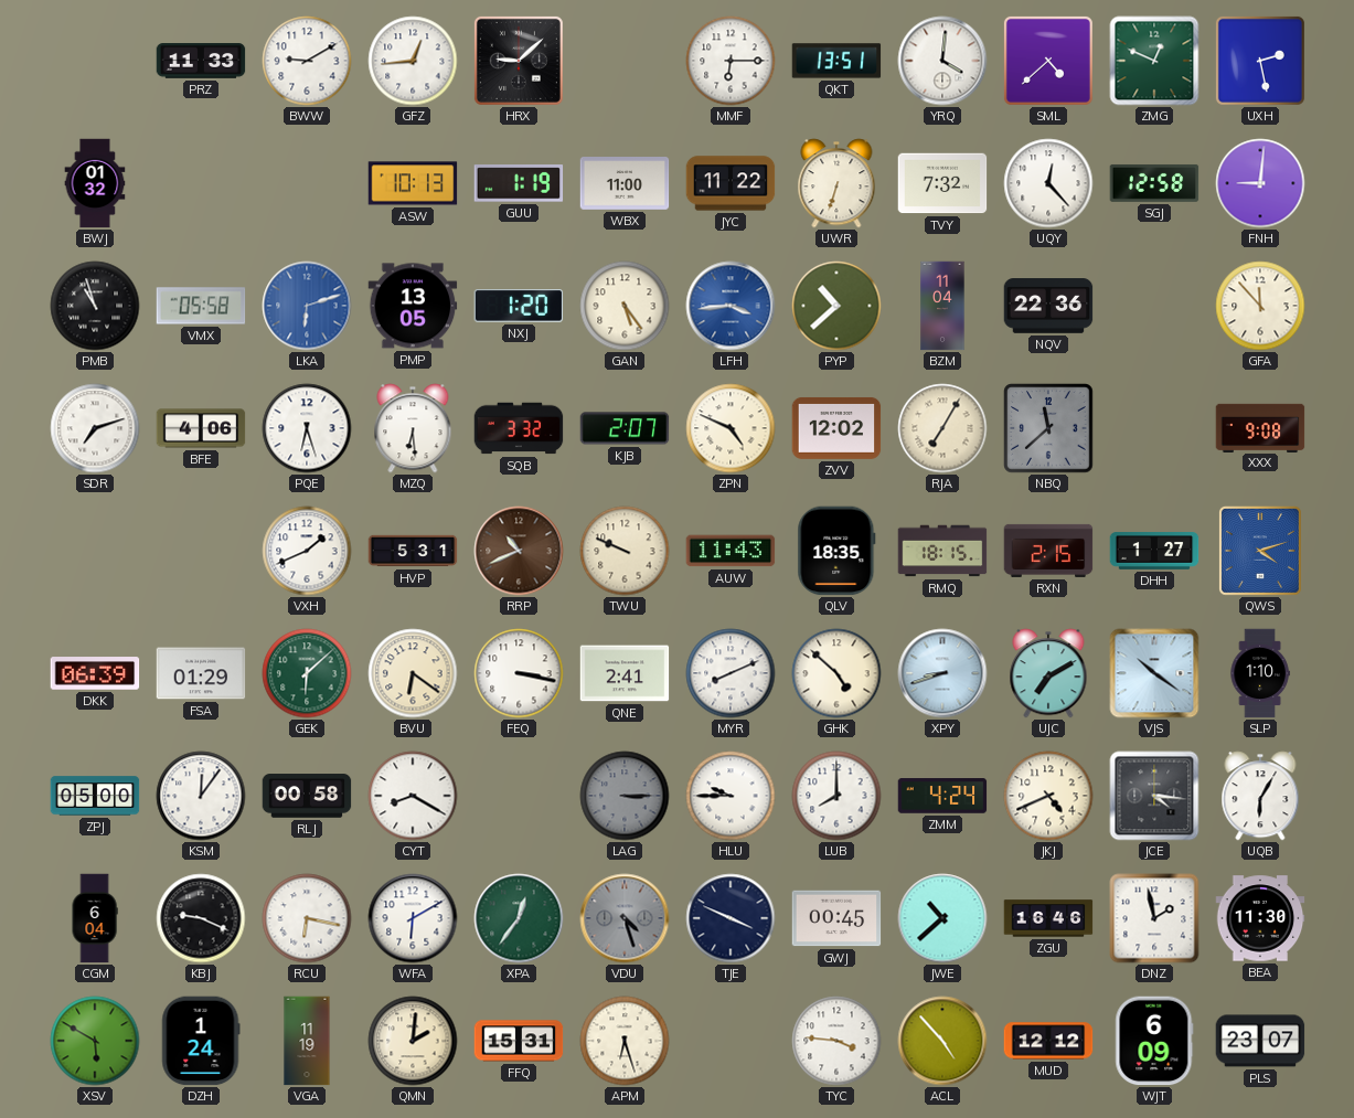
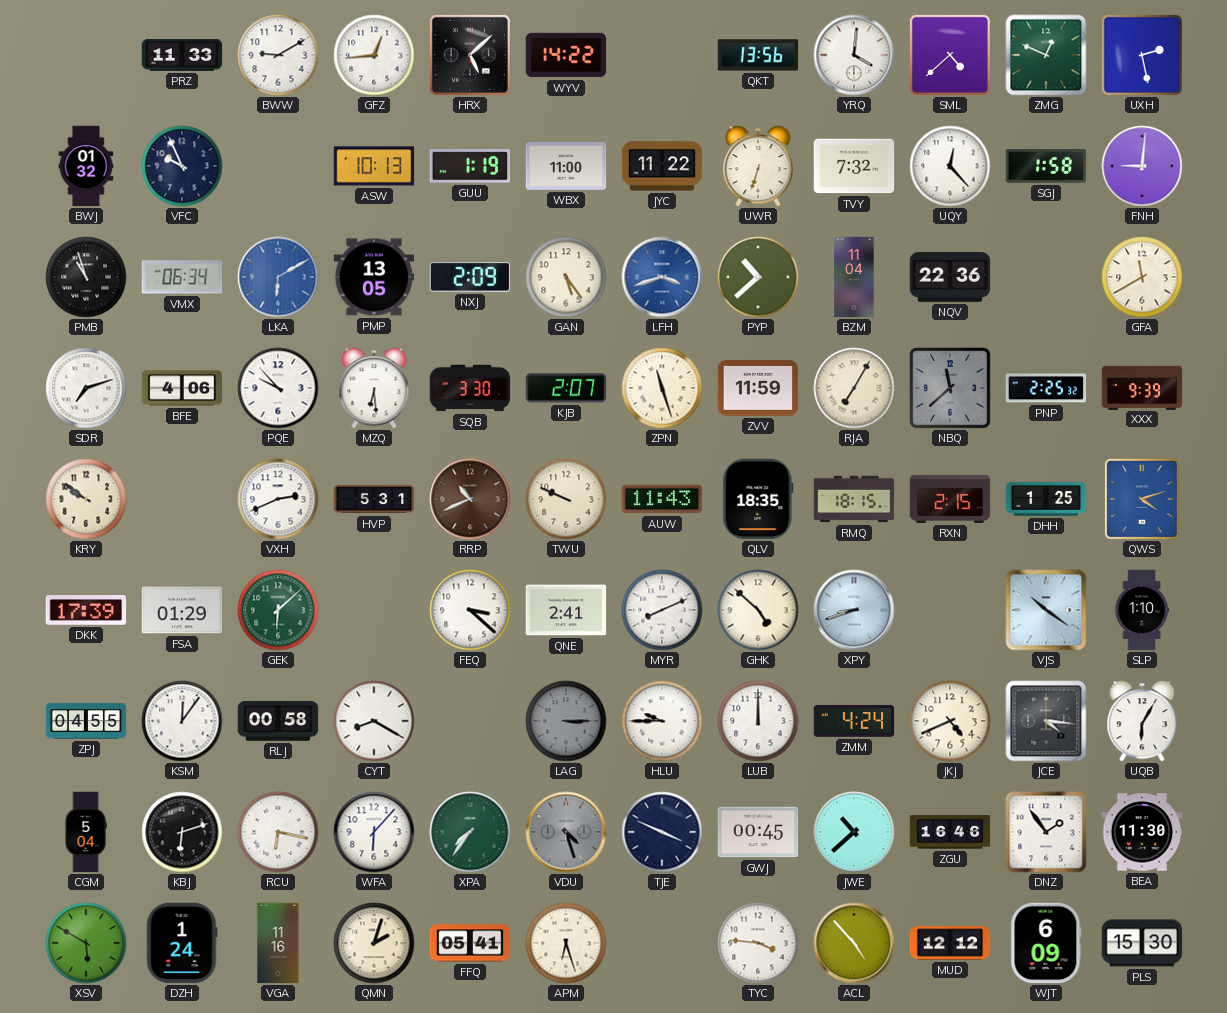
HRX: 9:08 -> 5:08 (470, 55)
WYV: none -> 14:22 (566, 55)
MMF: 6:15 -> none (731, 61)
QKT: 13:51 -> 13:56 (758, 55)
VFC: none -> 9:56 (182, 166)
SGJ: 12:58 -> 1:58 (1046, 166)
VMX: 05:58 -> 06:34 (182, 277)
LKA: 6:12 -> 6:10 (278, 277)
NXJ: 1:20 -> 2:09 (470, 277)
LFH: 3:44 -> 3:42 (662, 277)
GFA: 11:53 -> 11:40 (1142, 277)
PQE: 6:27 -> 9:53 (278, 388)
SQB: 3:32 -> 3:30 (470, 388)
ZPN: 4:49 -> 11:27 (662, 388)
ZVV: 12:02 -> 11:59 (758, 388)
PNP: none -> 2:25 (1046, 388)
XXX: 9:08 -> 9:39 (1142, 387)
KRY: none -> 9:51 (86, 499)
VXH: 1:41 -> 2:41 (278, 499)
DHH: 1:27 -> 1:25 (1046, 499)
DKK: 06:39 -> 17:39 (86, 610)
BVU: 6:21 -> none (413, 673)
FEQ: 3:17 -> 3:22 (470, 610)
UJC: 7:10 -> none (1048, 673)
ZPJ: 05:00 -> 04:55 (86, 721)
LUB: 8:00 -> 12:00 (758, 721)
CGM: 6:04 -> 5:04 (86, 832)
KBJ: 9:19 -> 6:12 (182, 832)
WFA: 6:10 -> 6:07 (374, 832)
XPA: 12:36 -> 7:36 (470, 832)
DNZ: 1:58 -> 1:54 (1046, 832)
VGA: 11:19 -> 11:16 (278, 943)
QMN: 2:01 -> 2:03 (374, 943)
FFQ: 15:31 -> 05:41 (470, 943)
PLS: 23:07 -> 15:30 (1142, 943)
